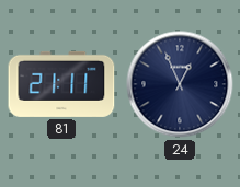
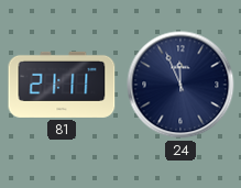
24: 12:56 -> 11:56 (180, 85)
